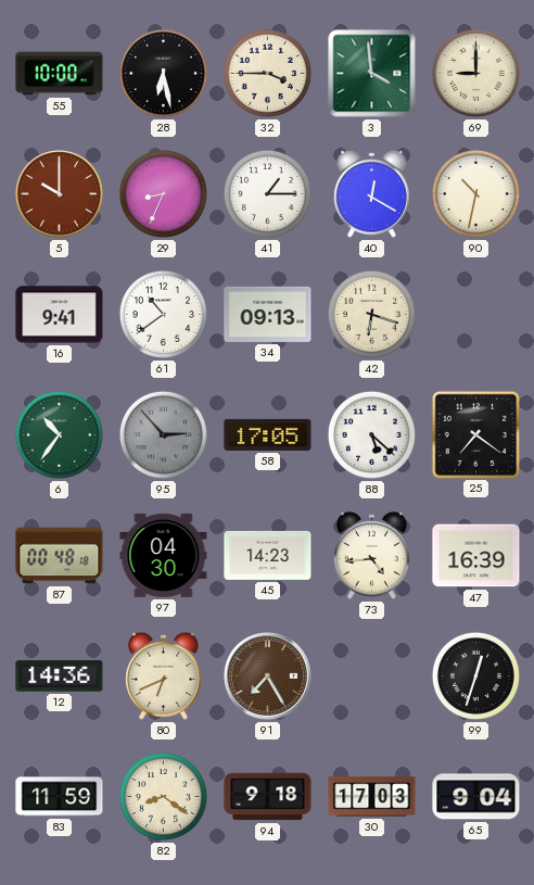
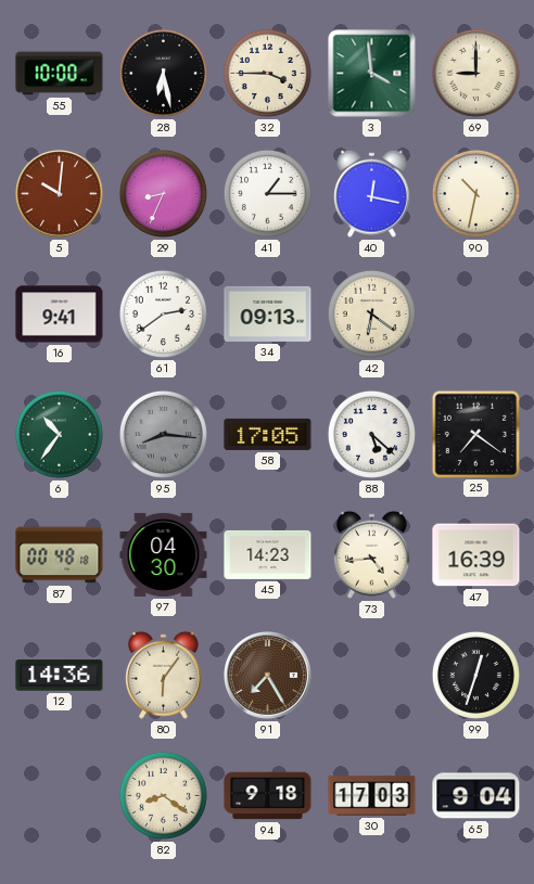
5: 10:00 -> 10:01 (60, 194)
40: 12:20 -> 12:17 (371, 193)
61: 10:39 -> 2:39 (163, 313)
42: 6:18 -> 6:21 (371, 313)
95: 2:53 -> 8:16 (163, 434)
80: 6:41 -> 6:06 (163, 675)
83: 11:59 -> none (60, 797)
